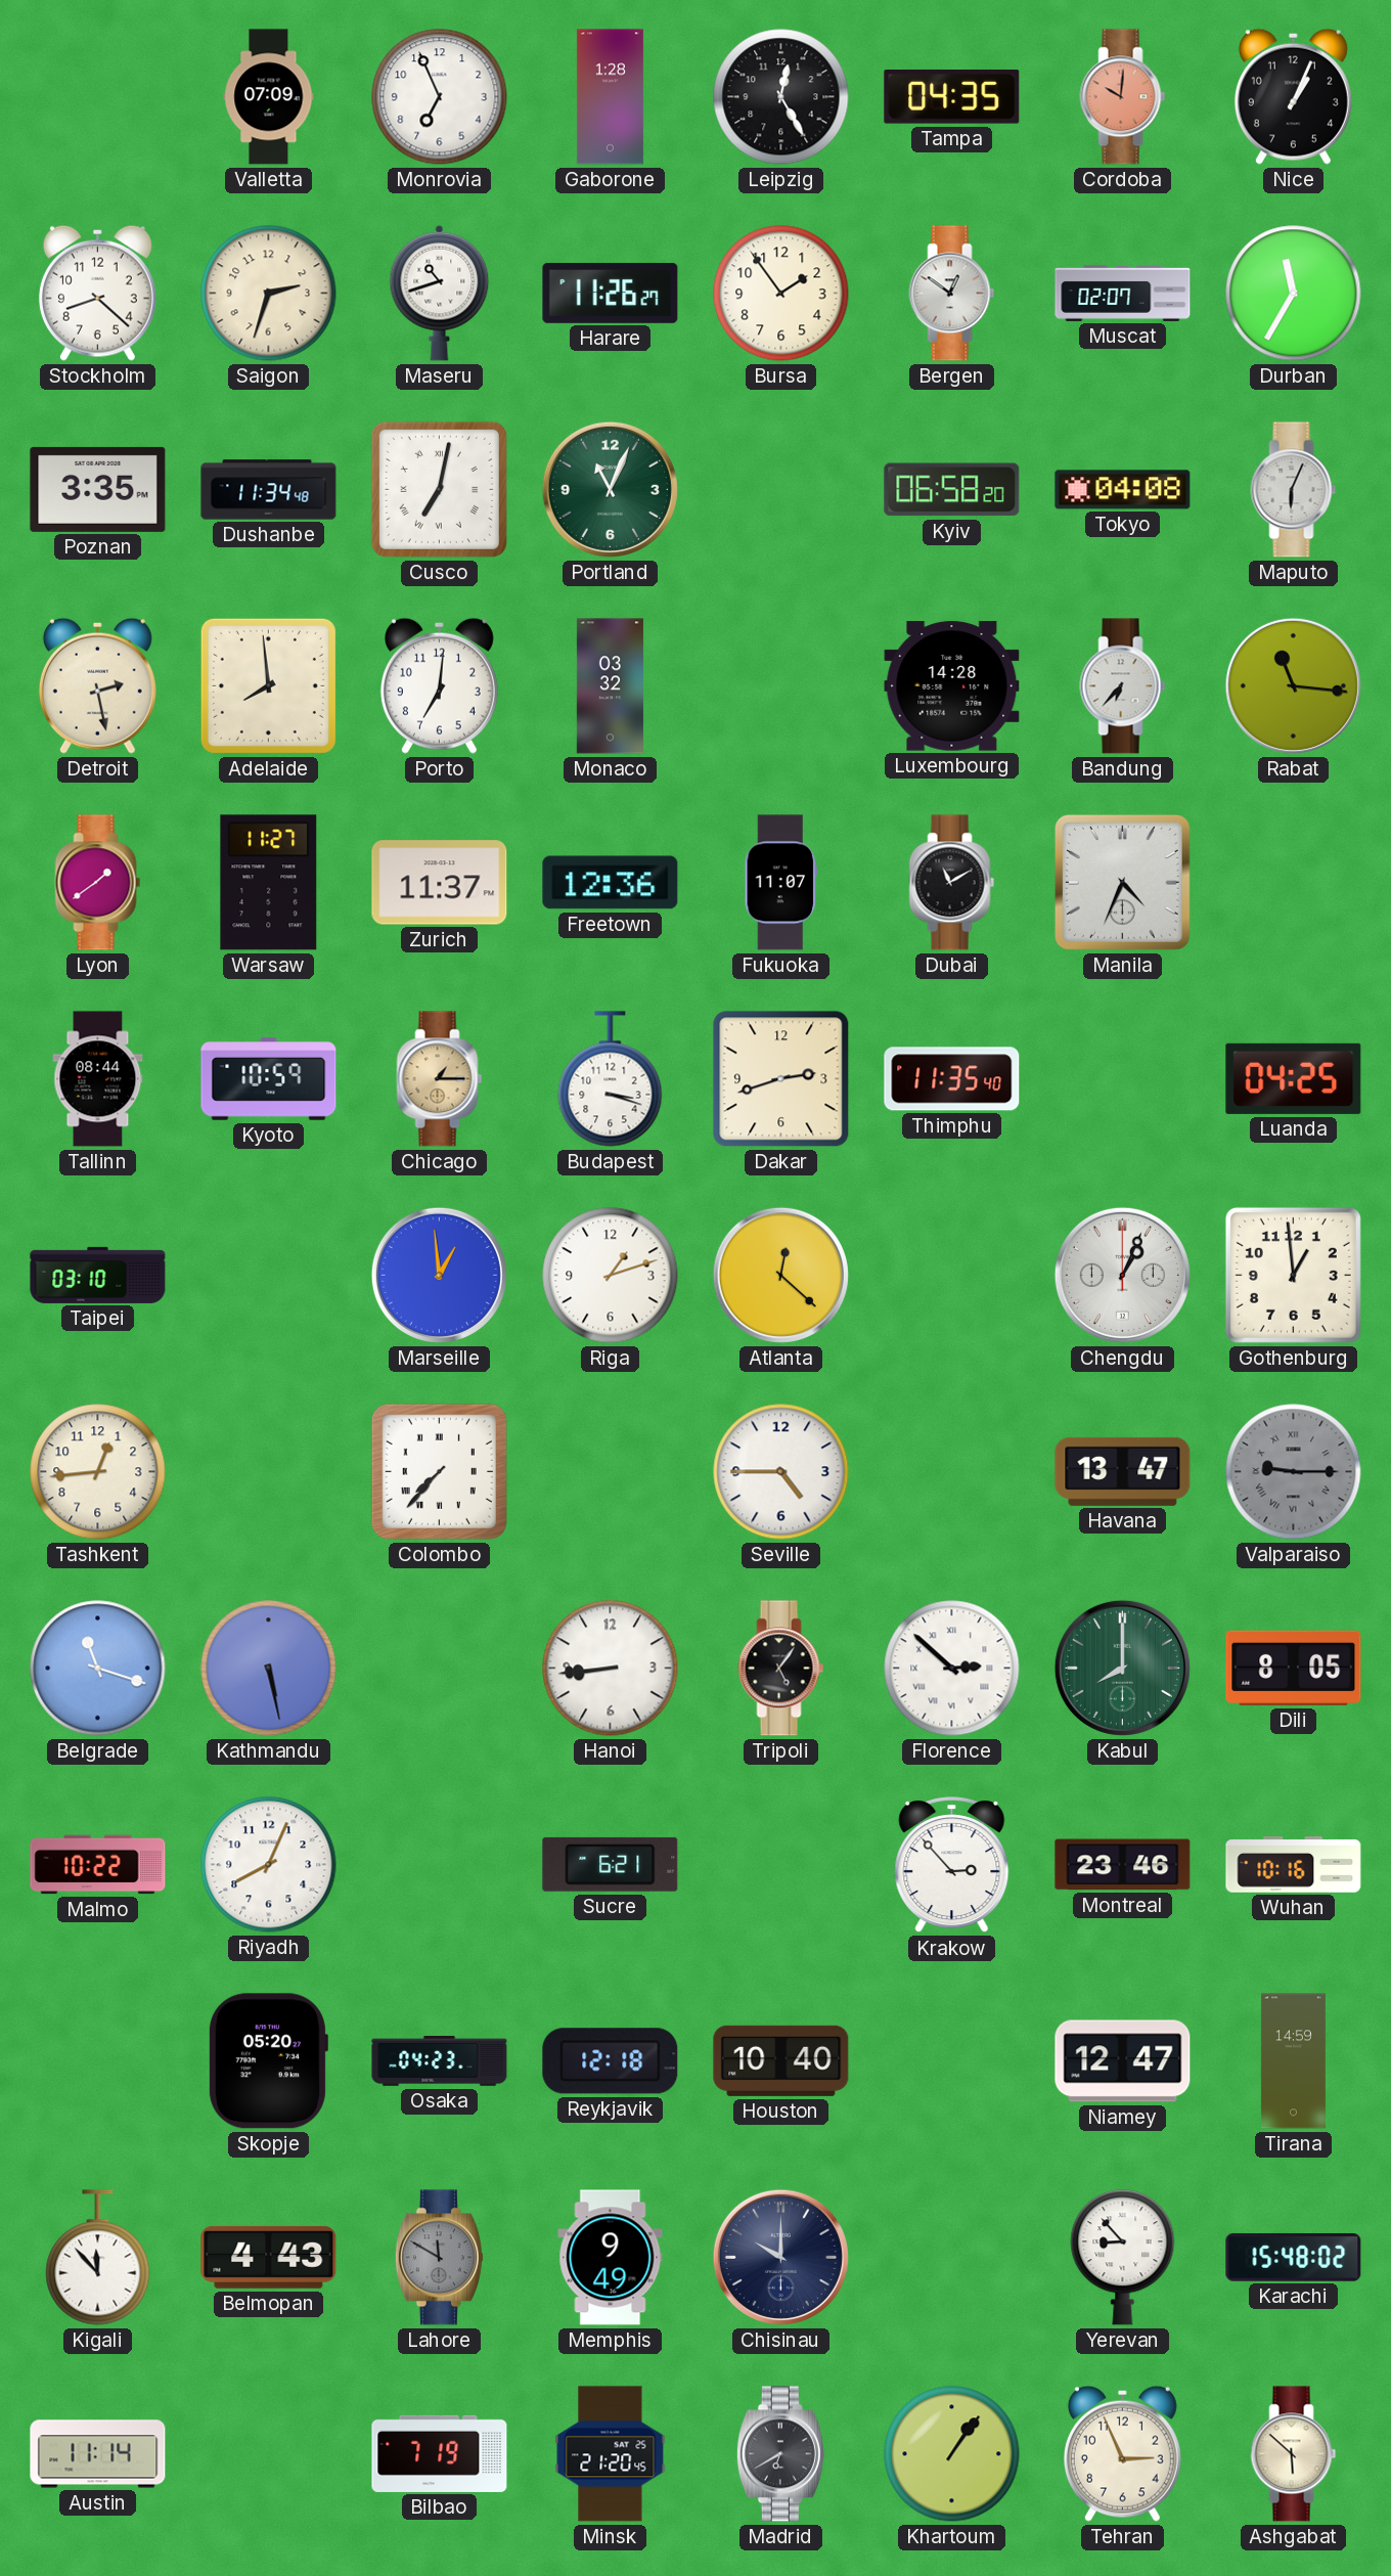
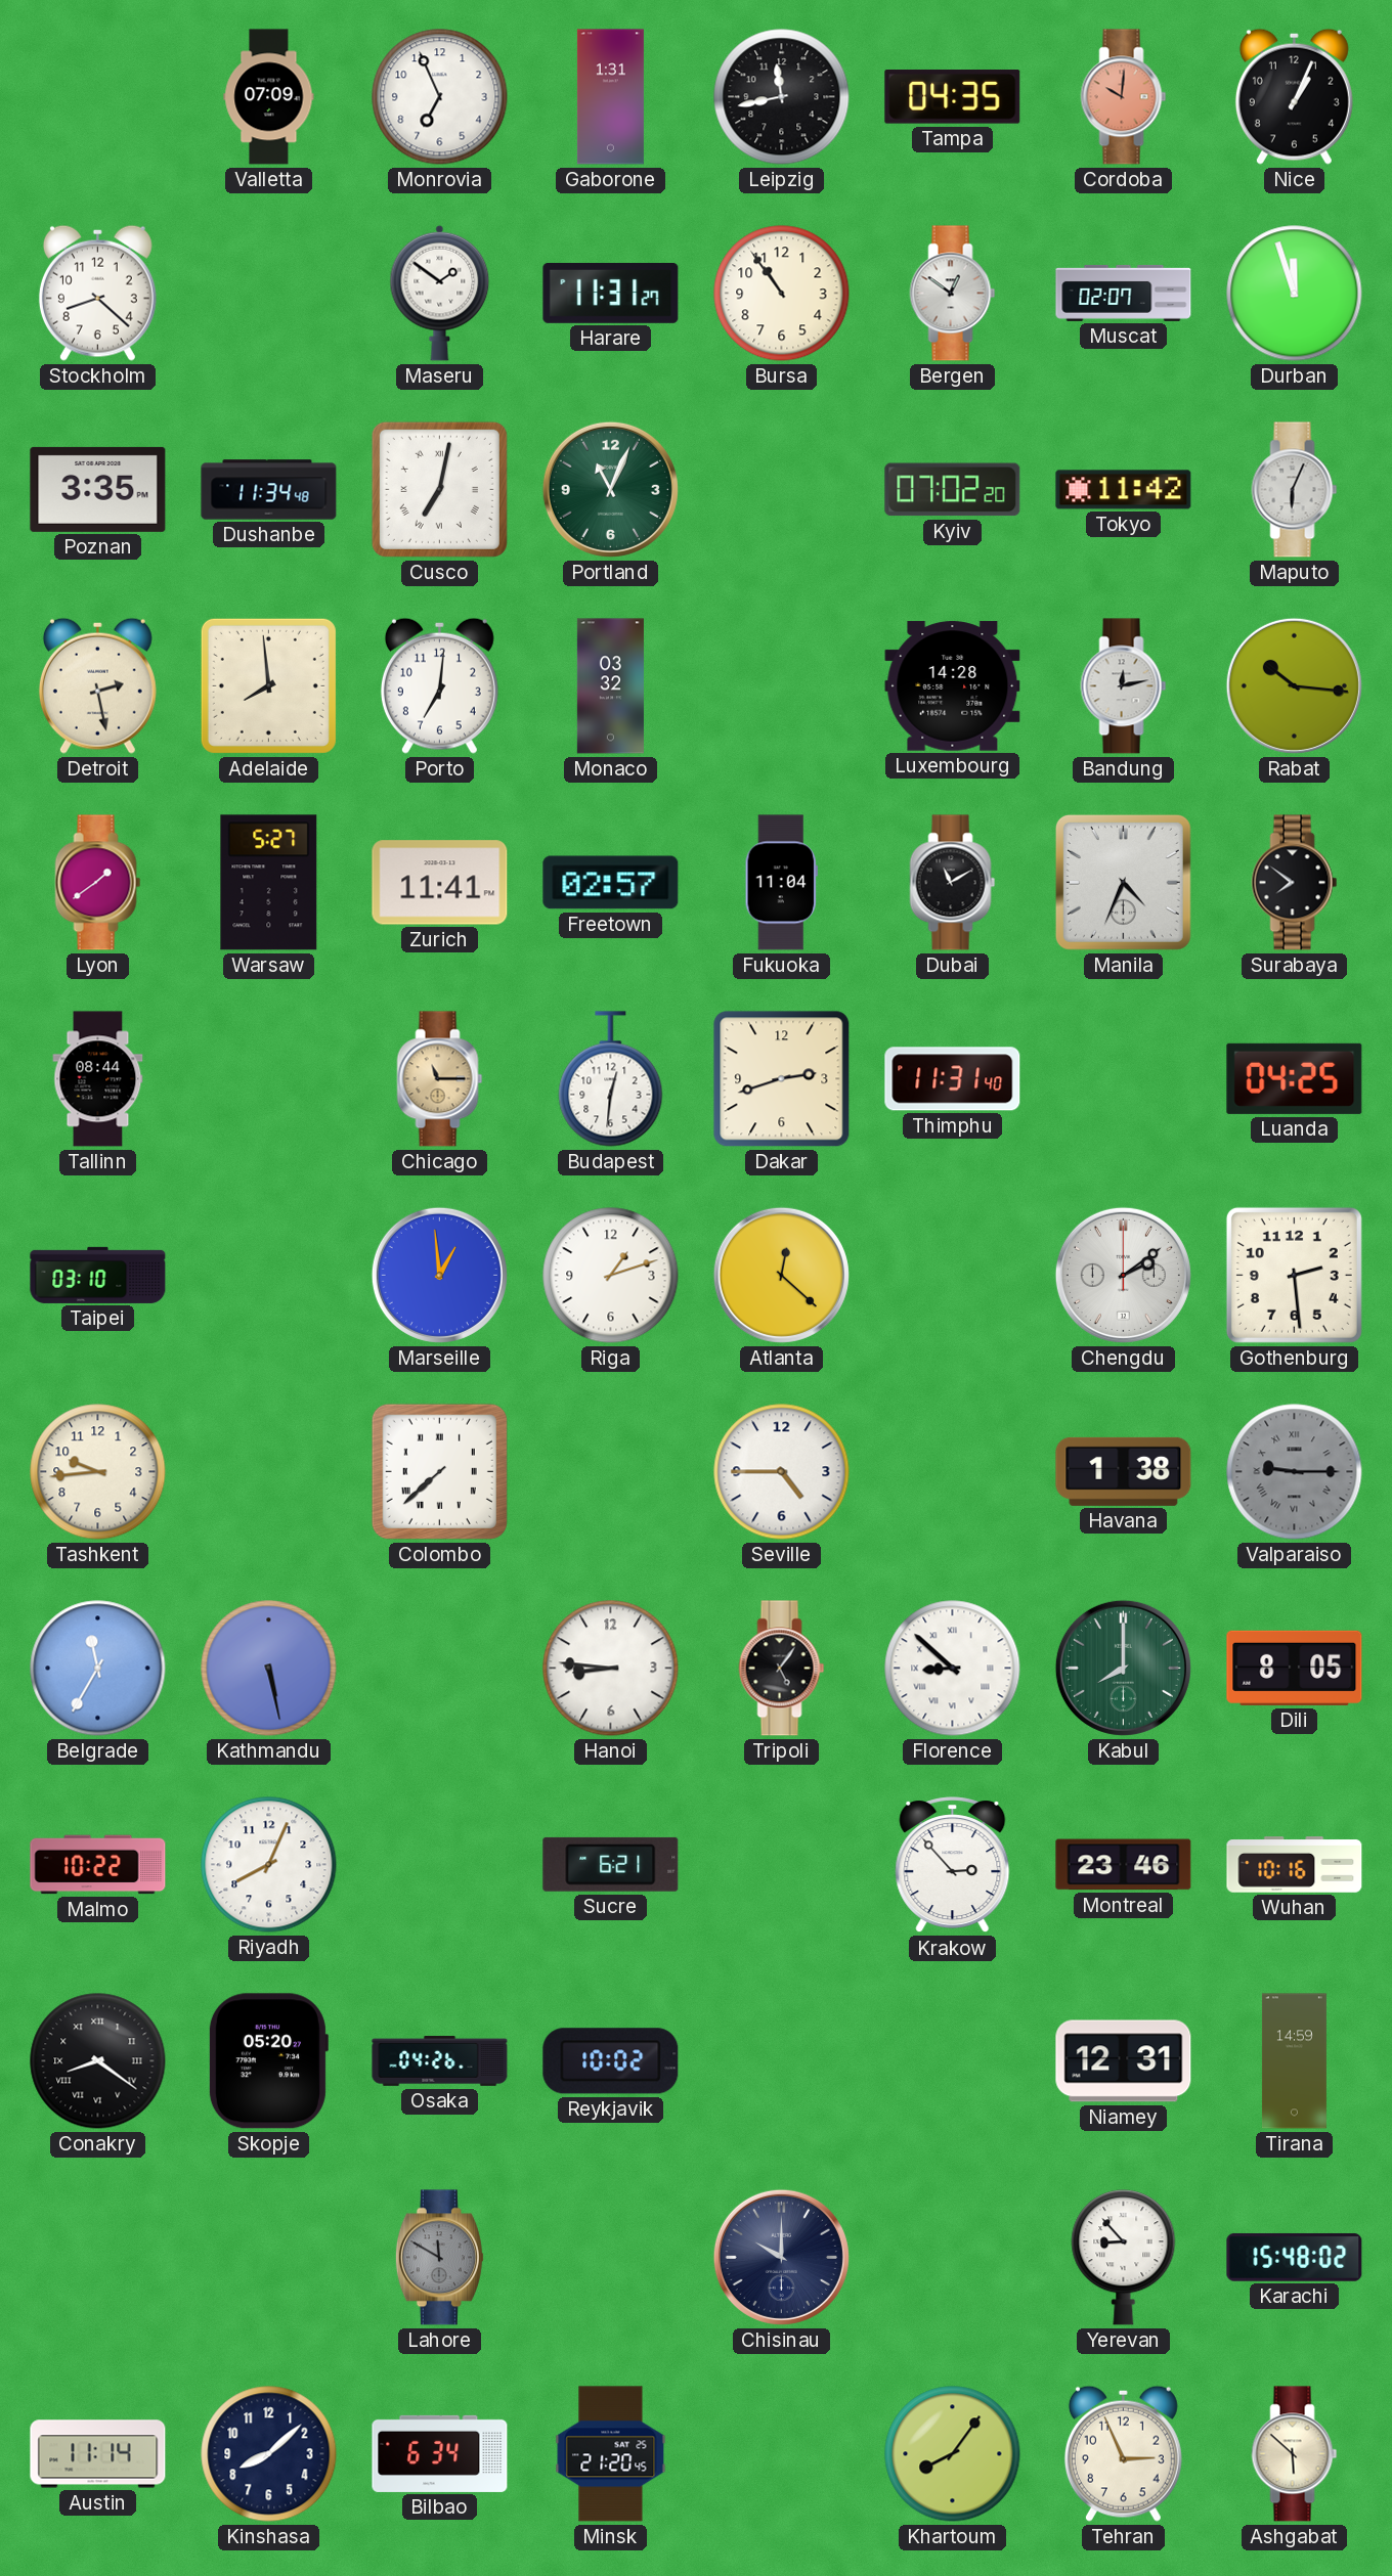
Gaborone: 1:28 -> 1:31 (610, 97)
Leipzig: 12:25 -> 11:43 (782, 97)
Saigon: 2:33 -> none (269, 294)
Maseru: 10:42 -> 1:51 (440, 293)
Harare: 11:26 -> 11:31 (611, 293)
Bursa: 1:54 -> 10:54 (782, 294)
Durban: 11:35 -> 11:57 (1295, 294)
Kyiv: 06:58 -> 07:02 (953, 490)
Tokyo: 04:08 -> 11:42 (1124, 490)
Bandung: 6:37 -> 12:13 (1124, 686)
Rabat: 11:16 -> 10:16 (1294, 685)
Warsaw: 11:27 -> 5:27 (269, 883)
Zurich: 11:37 -> 11:41 (440, 883)
Freetown: 12:36 -> 02:57 (611, 883)
Fukuoka: 11:07 -> 11:04 (781, 883)
Surabaya: none -> 7:51 (1295, 883)
Kyoto: 10:59 -> none (269, 1079)
Chicago: 1:15 -> 11:15 (440, 1079)
Budapest: 3:18 -> 12:31 (611, 1079)
Thimphu: 11:35 -> 11:31 (953, 1079)
Chengdu: 1:04 -> 2:09 (1123, 1275)
Gothenburg: 12:59 -> 2:29 (1294, 1275)
Tashkent: 12:44 -> 9:44 (98, 1472)
Colombo: 7:37 -> 7:38 (439, 1471)
Havana: 13:47 -> 1:38 (1124, 1471)
Belgrade: 11:18 -> 11:35 (98, 1669)
Hanoi: 8:44 -> 8:46 (611, 1669)
Florence: 2:52 -> 8:52 (953, 1669)
Conakry: none -> 8:21 (98, 2061)
Osaka: 04:23 -> 04:26 (440, 2061)
Reykjavik: 12:18 -> 10:02 (611, 2061)
Houston: 10:40 -> none (781, 2060)
Niamey: 12:47 -> 12:31 (1124, 2061)
Kigali: 11:53 -> none (98, 2258)
Belmopan: 4:43 -> none (269, 2257)
Memphis: 9:49 -> none (611, 2258)
Kinshasa: none -> 8:08 (269, 2454)
Bilbao: 7:19 -> 6:34 (440, 2453)
Madrid: 6:40 -> none (780, 2454)
Khartoum: 1:06 -> 8:06 (953, 2454)
